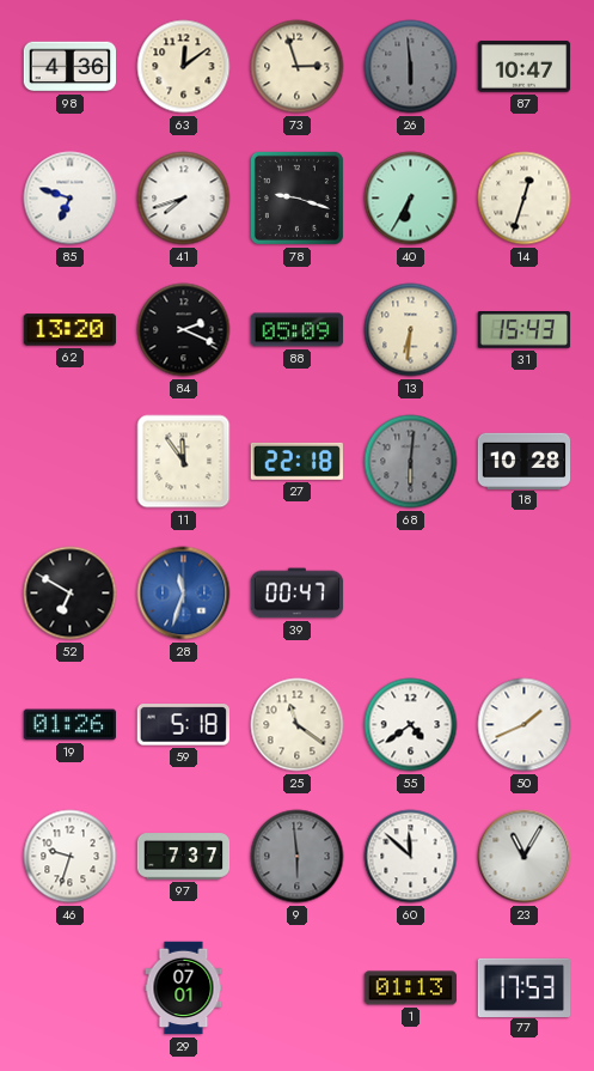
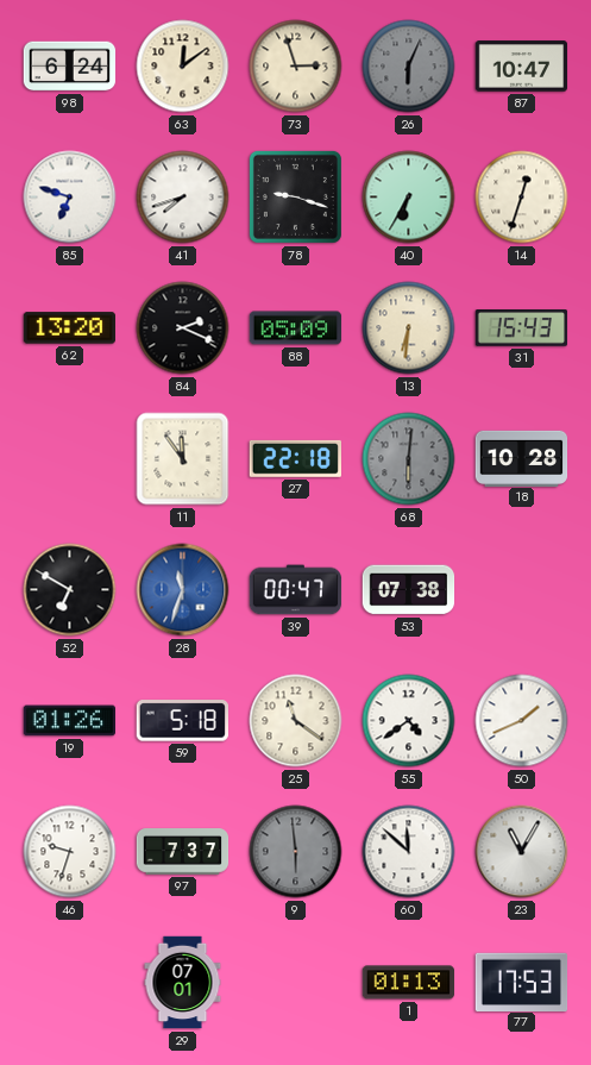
98: 4:36 -> 6:24 (70, 67)
26: 5:59 -> 6:04 (409, 67)
53: none -> 07:38 (409, 590)
